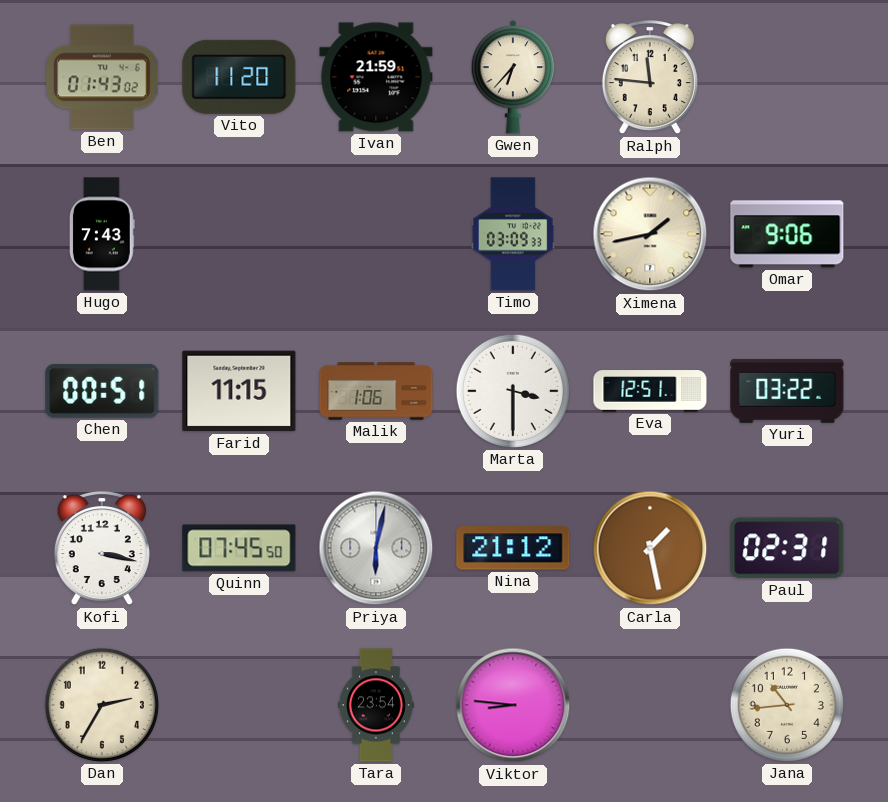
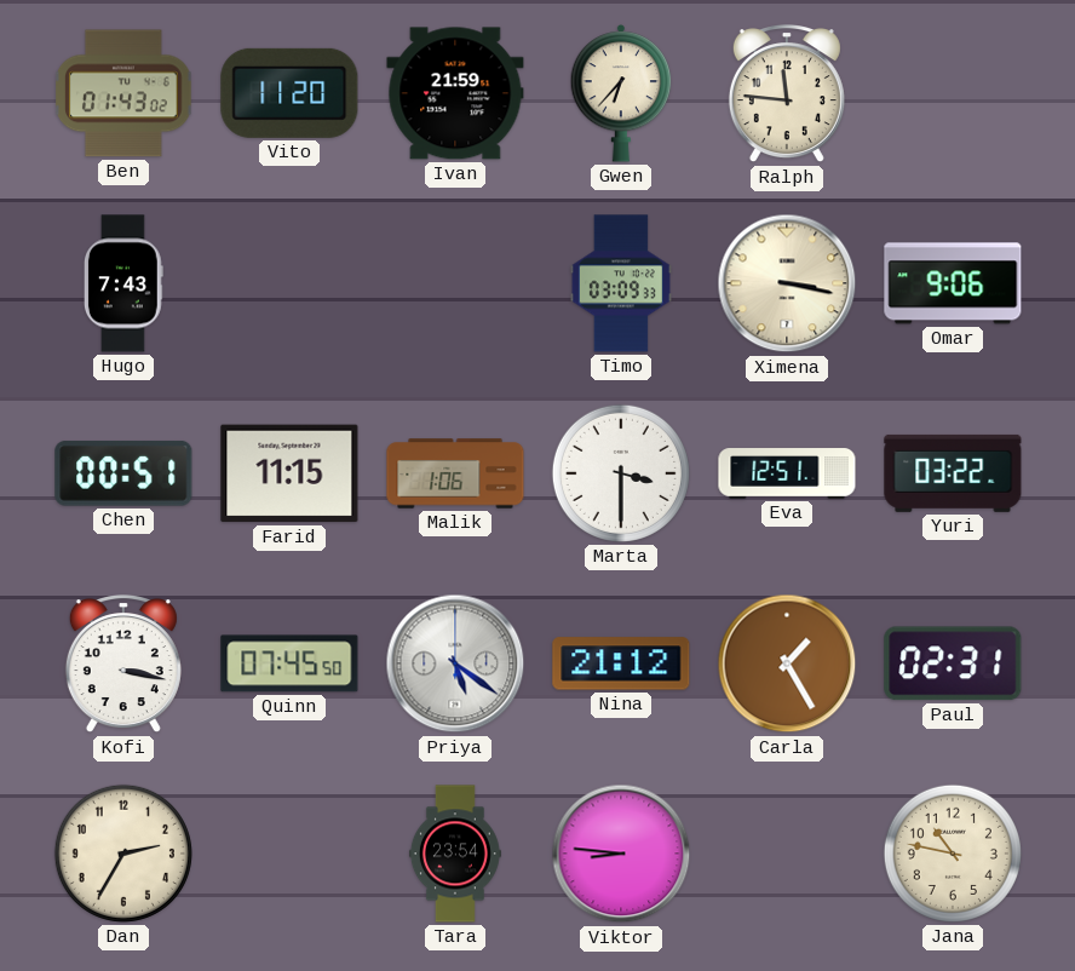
Ximena: 1:43 -> 3:17 (787, 283)
Priya: 6:02 -> 5:21 (455, 663)
Carla: 1:28 -> 1:25 (787, 663)
Jana: 10:44 -> 10:47 (953, 854)
